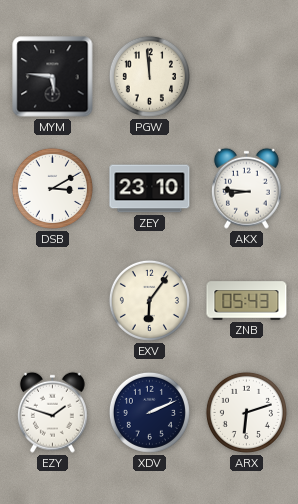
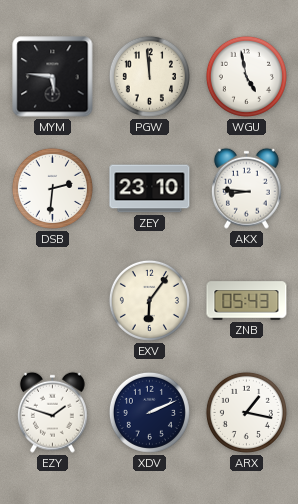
WGU: none -> 4:58 (246, 76)
DSB: 3:10 -> 2:31 (52, 188)
ARX: 6:12 -> 1:17 (246, 412)
